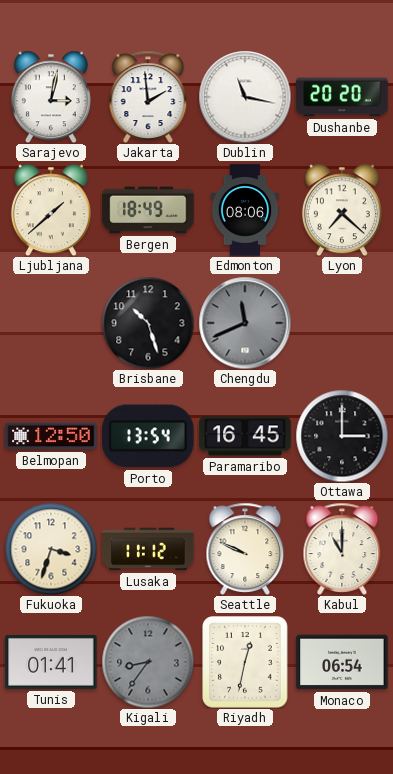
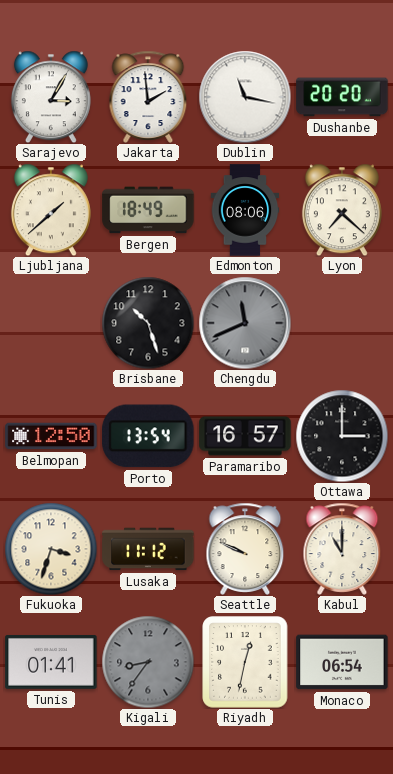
Sarajevo: 3:02 -> 3:05 (51, 97)
Paramaribo: 16:45 -> 16:57 (245, 436)
